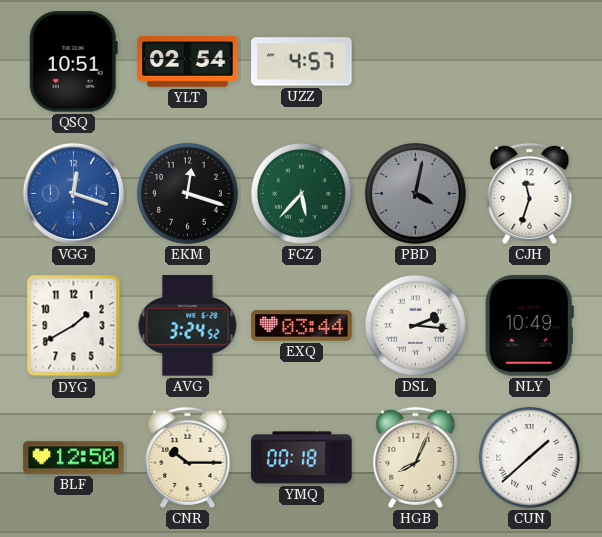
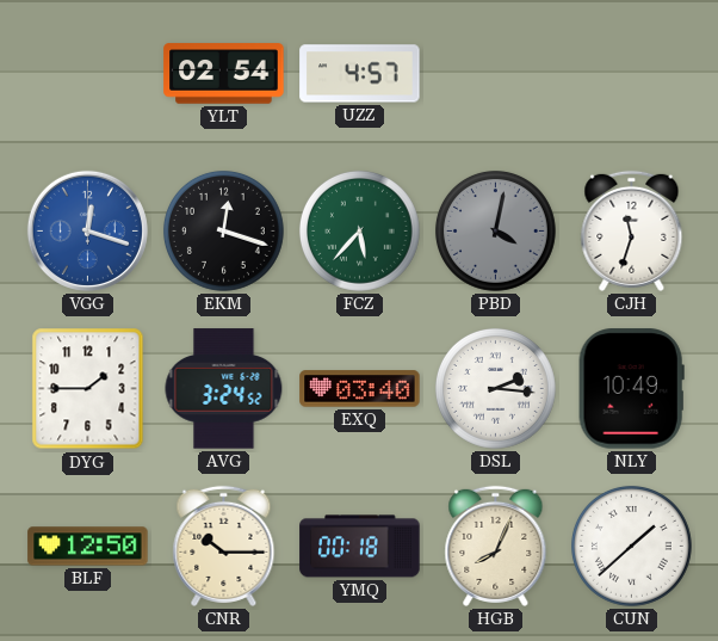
QSQ: 10:51 -> none (73, 62)
DYG: 1:40 -> 1:45 (88, 389)
EXQ: 03:44 -> 03:40 (360, 389)
